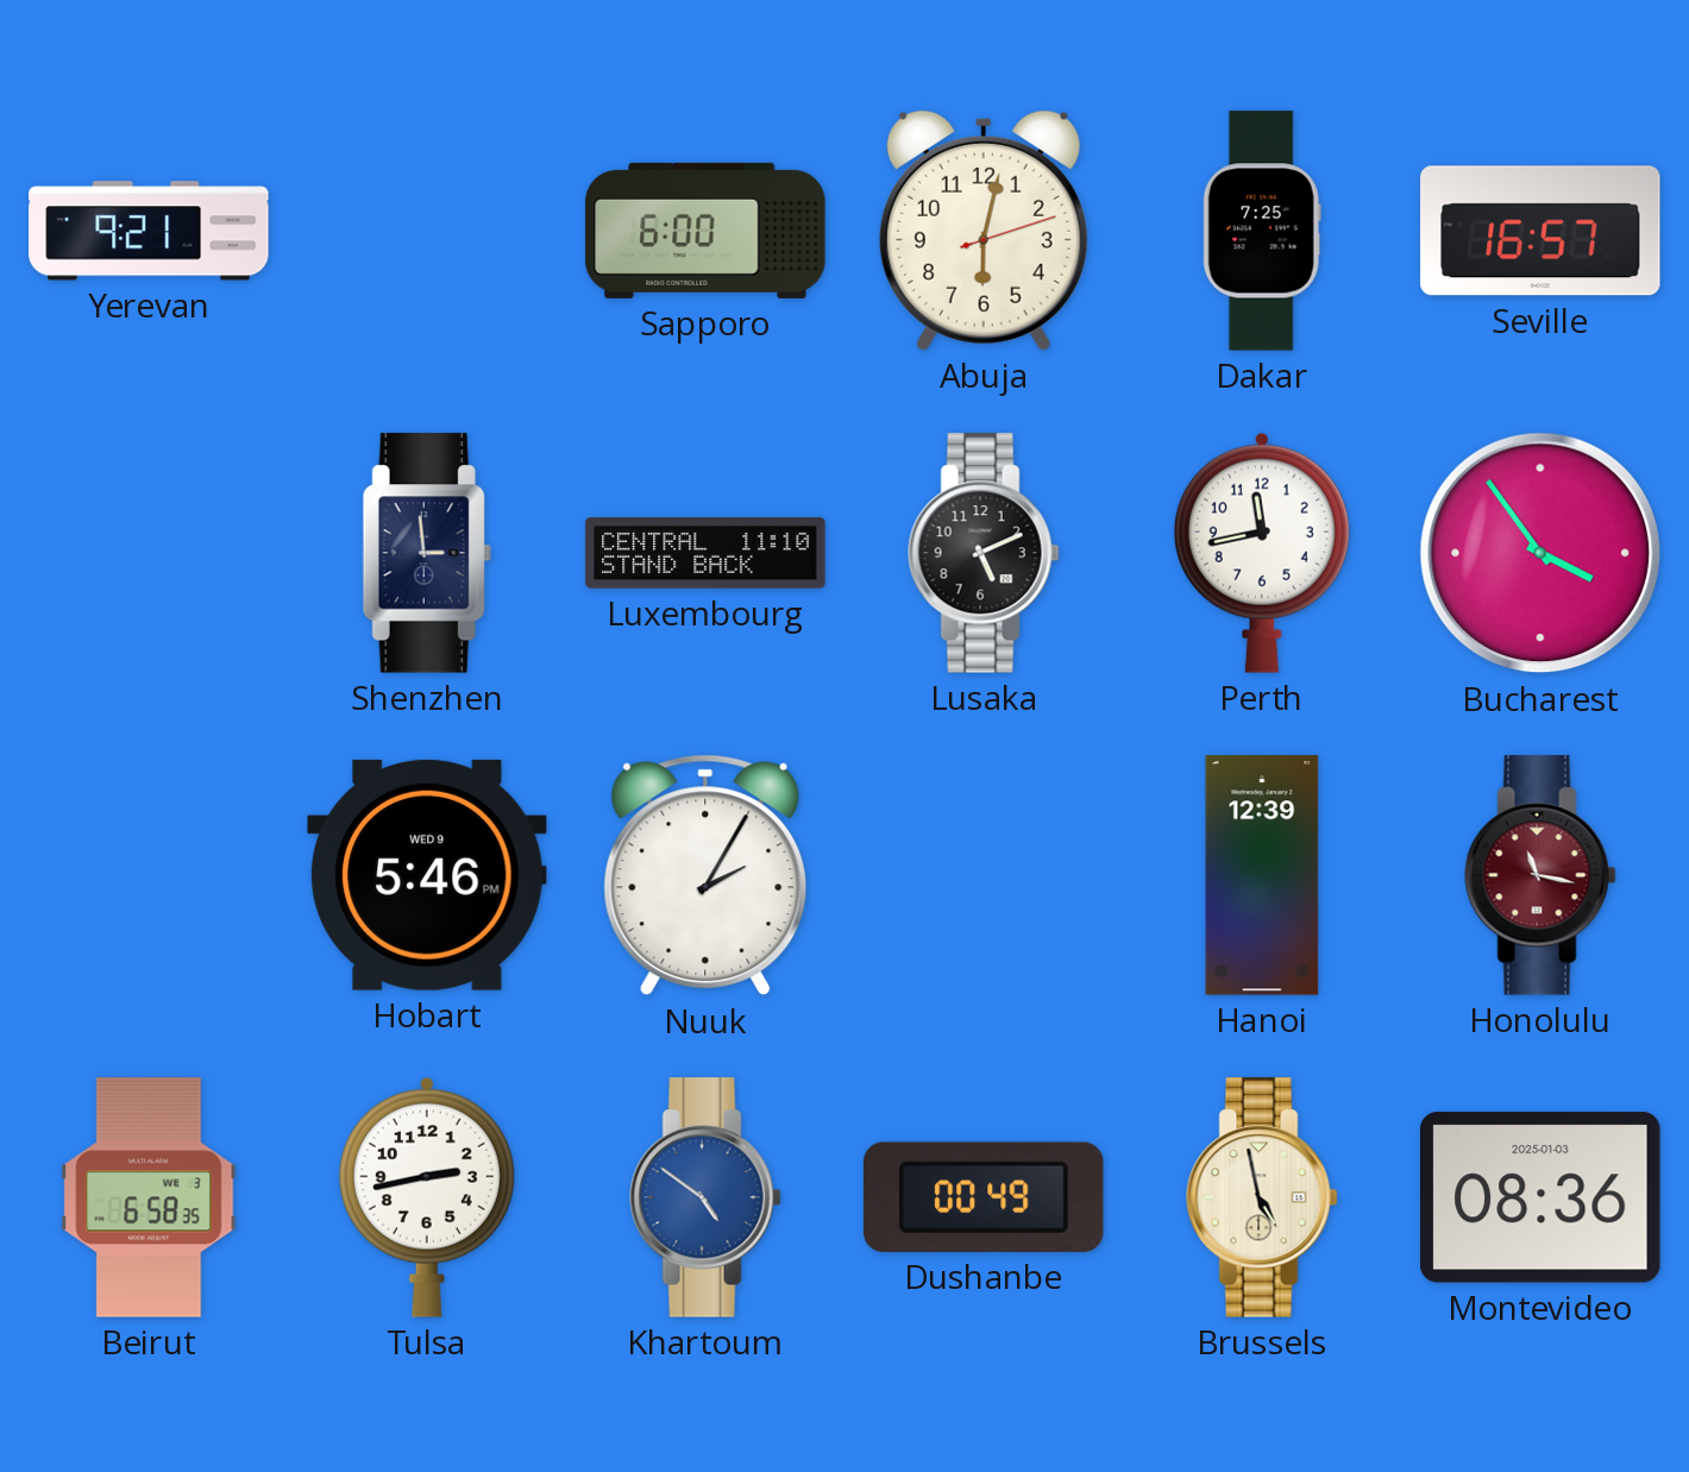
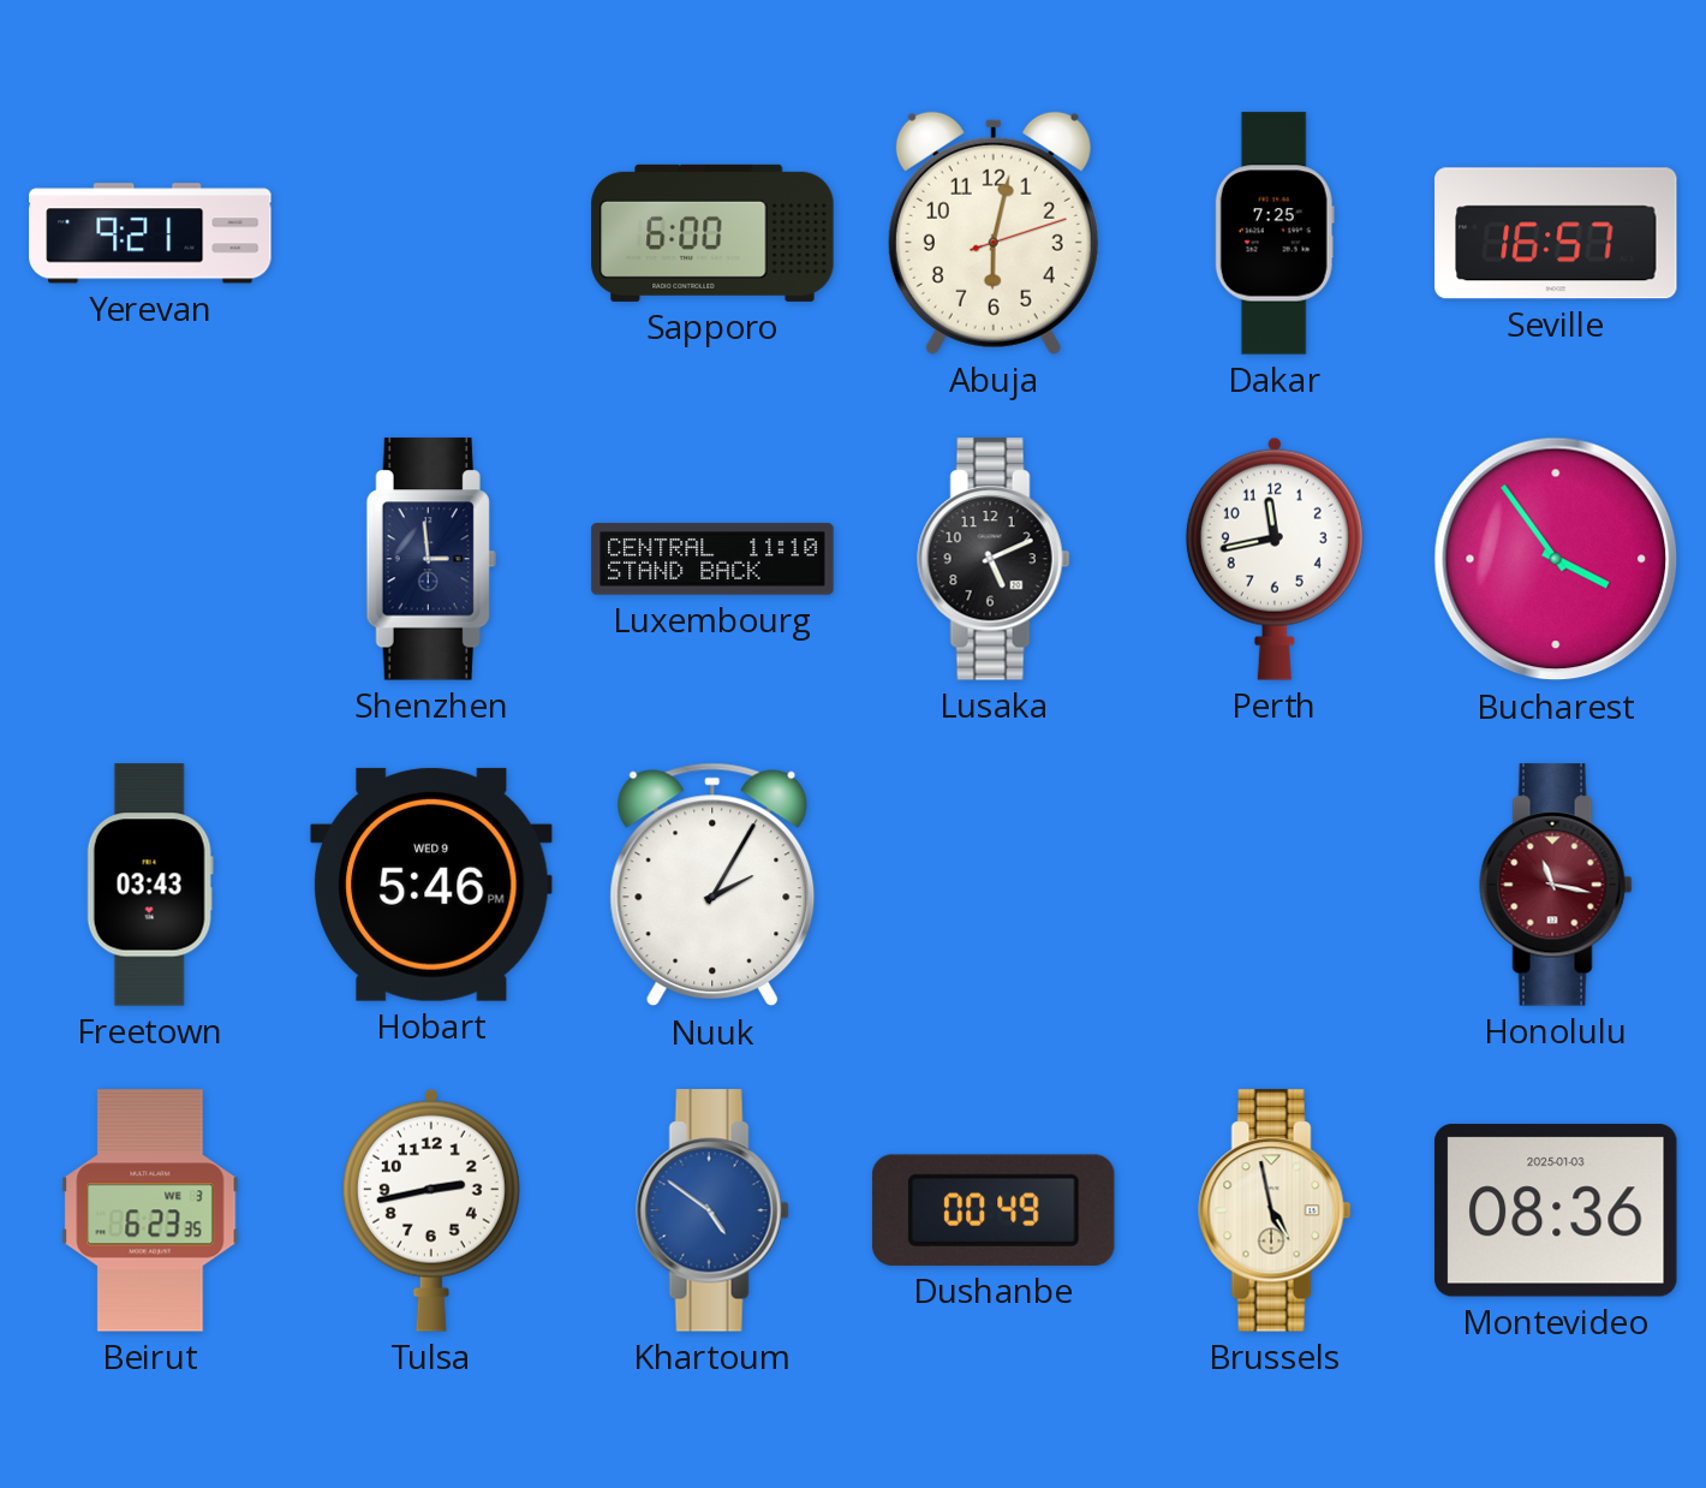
Freetown: none -> 03:43 (150, 885)
Hanoi: 12:39 -> none (1262, 875)
Beirut: 6:58 -> 6:23 (150, 1210)
